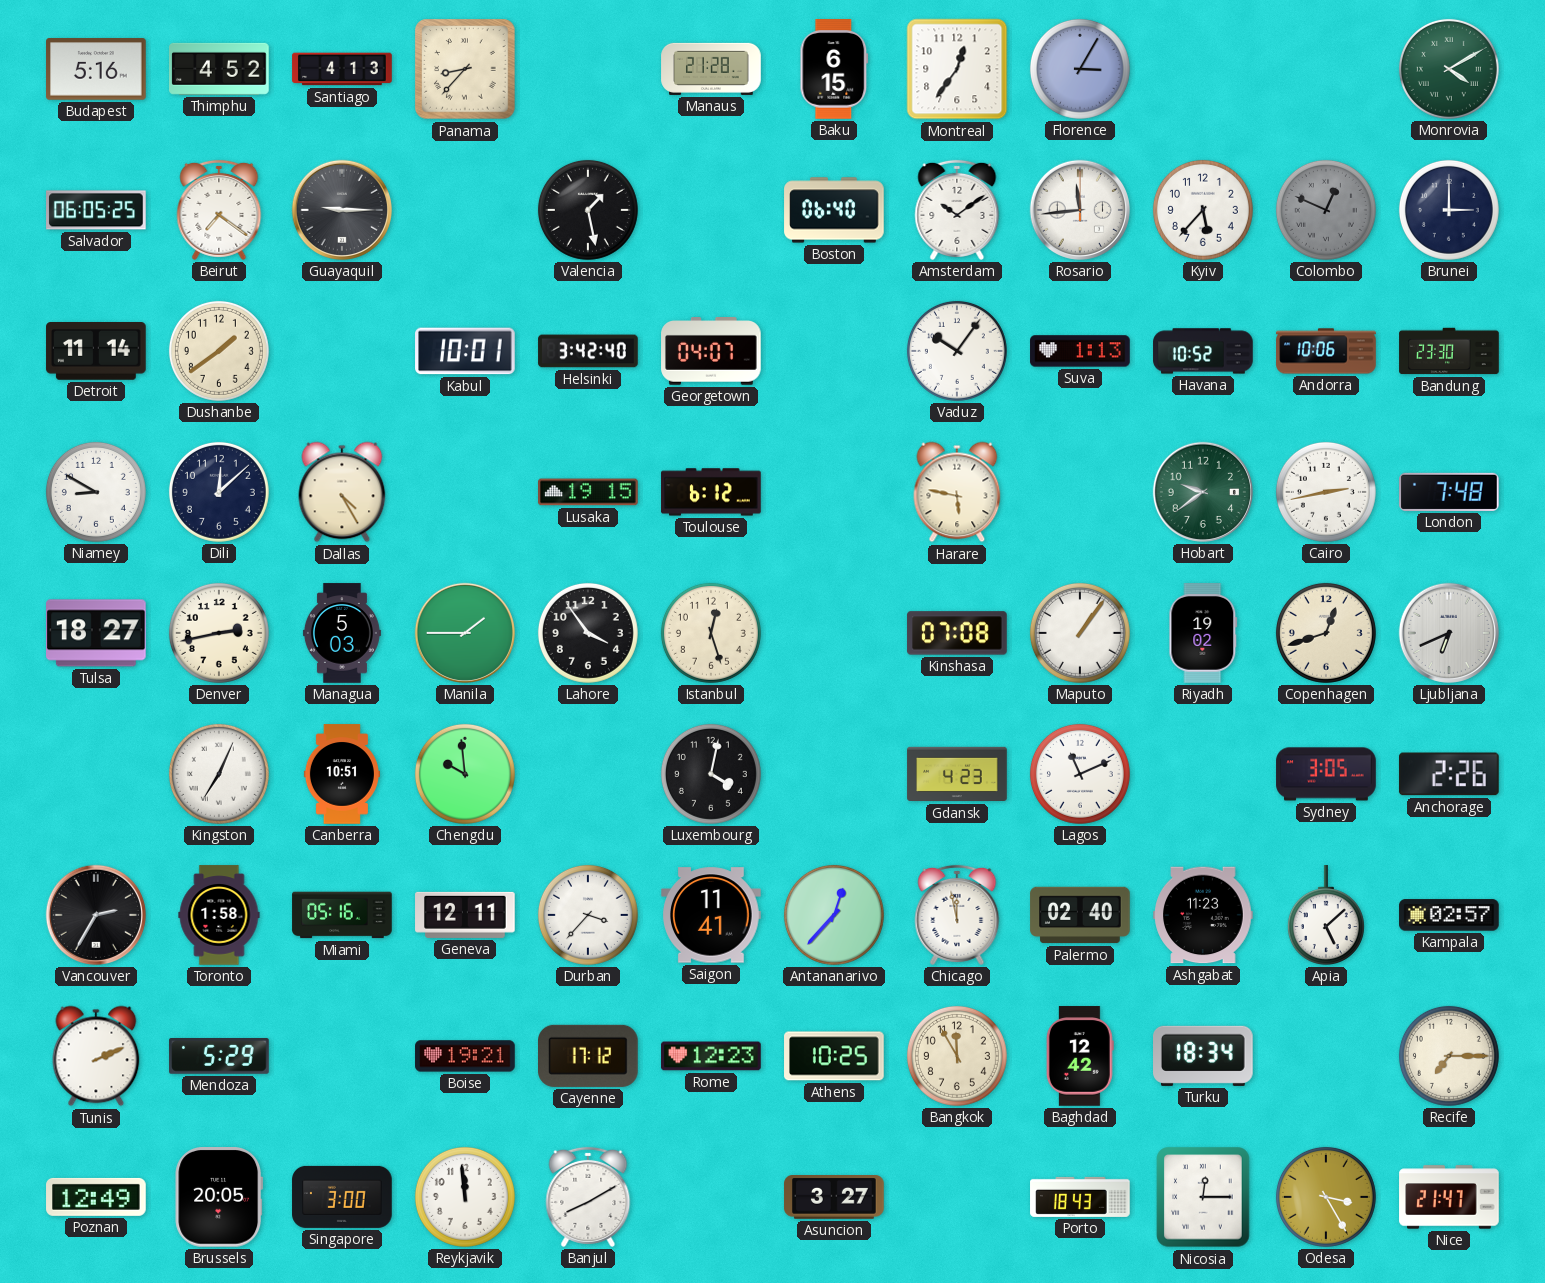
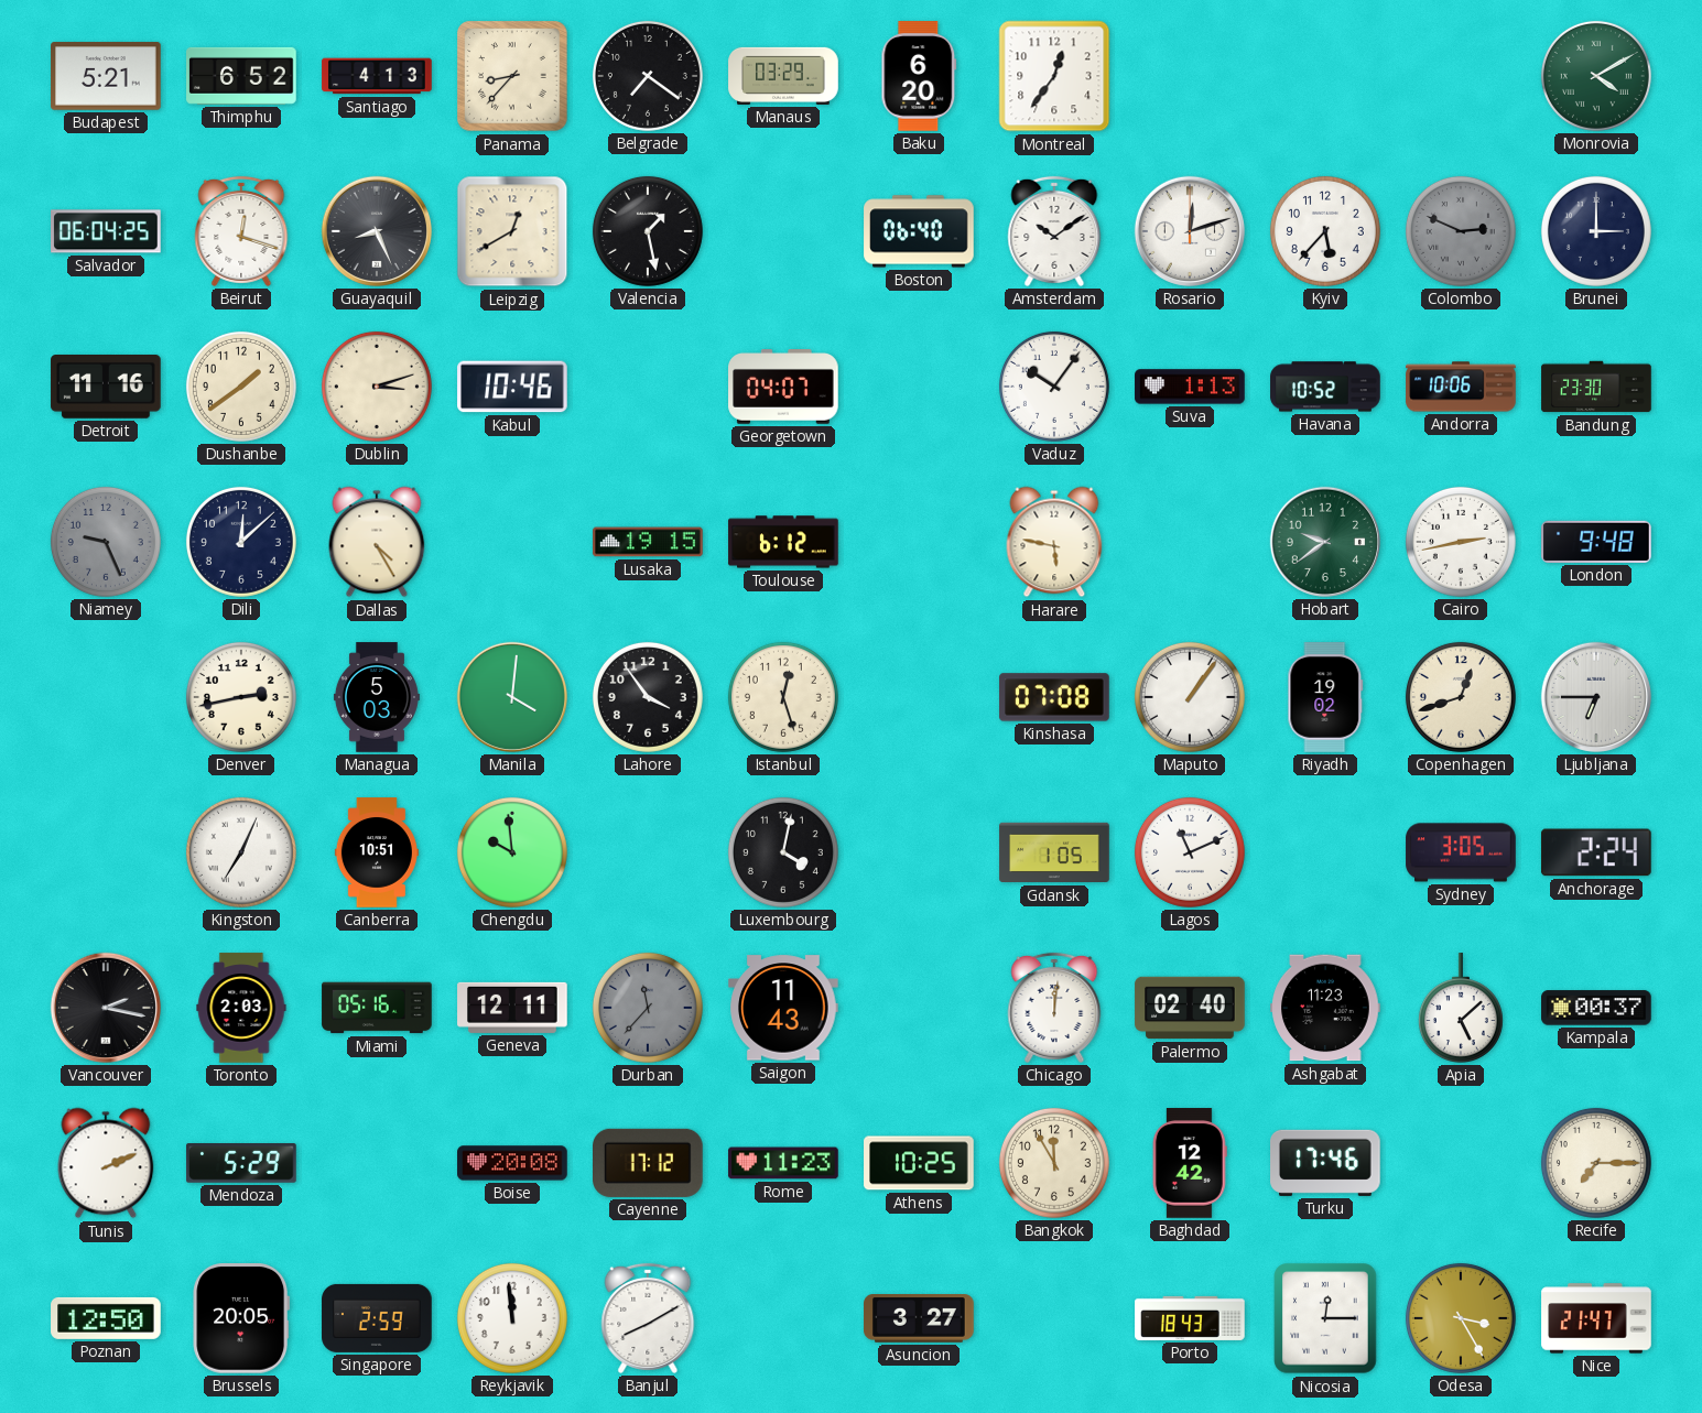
Budapest: 5:16 -> 5:21 (106, 76)
Thimphu: 4:52 -> 6:52 (241, 76)
Belgrade: none -> 7:21 (648, 76)
Manaus: 21:28 -> 03:29 (783, 76)
Baku: 6:15 -> 6:20 (919, 76)
Florence: 3:05 -> none (1080, 69)
Salvador: 06:05 -> 06:04 (106, 231)
Beirut: 7:21 -> 12:18 (241, 231)
Guayaquil: 9:15 -> 8:26 (377, 231)
Leipzig: none -> 12:40 (512, 231)
Rosario: 11:44 -> 12:12 (1190, 231)
Colombo: 12:49 -> 2:49 (1461, 231)
Detroit: 11:14 -> 11:16 (106, 388)
Dublin: none -> 3:12 (377, 387)
Kabul: 10:01 -> 10:46 (512, 387)
Helsinki: 3:42 -> none (588, 351)
Niamey: 8:50 -> 9:26 (106, 542)
Niamey dial: white -> grey (106, 542)
London: 7:48 -> 9:48 (1596, 542)
Tulsa: 18:27 -> none (97, 633)
Manila: 1:45 -> 4:01 (512, 697)
Ljubljana: 6:41 -> 6:45 (1596, 697)
Gdansk: 4:23 -> 1:05 (1054, 852)
Anchorage: 2:26 -> 2:24 (1596, 852)
Vancouver: 2:35 -> 2:17 (106, 1008)
Toronto: 1:58 -> 2:03 (241, 1008)
Durban: 3:37 -> 11:37 (648, 1008)
Durban dial: white -> grey (648, 1008)
Saigon: 11:41 -> 11:43 (784, 1008)
Antananarivo: 12:37 -> none (834, 915)
Chicago: 11:58 -> 12:01 (1054, 1008)
Kampala: 02:57 -> 00:37 (1596, 1008)
Boise: 19:21 -> 20:08 (512, 1163)
Rome: 12:23 -> 11:23 (783, 1163)
Turku: 18:34 -> 17:46 (1326, 1163)
Poznan: 12:49 -> 12:50 (106, 1318)
Singapore: 3:00 -> 2:59 (377, 1318)
